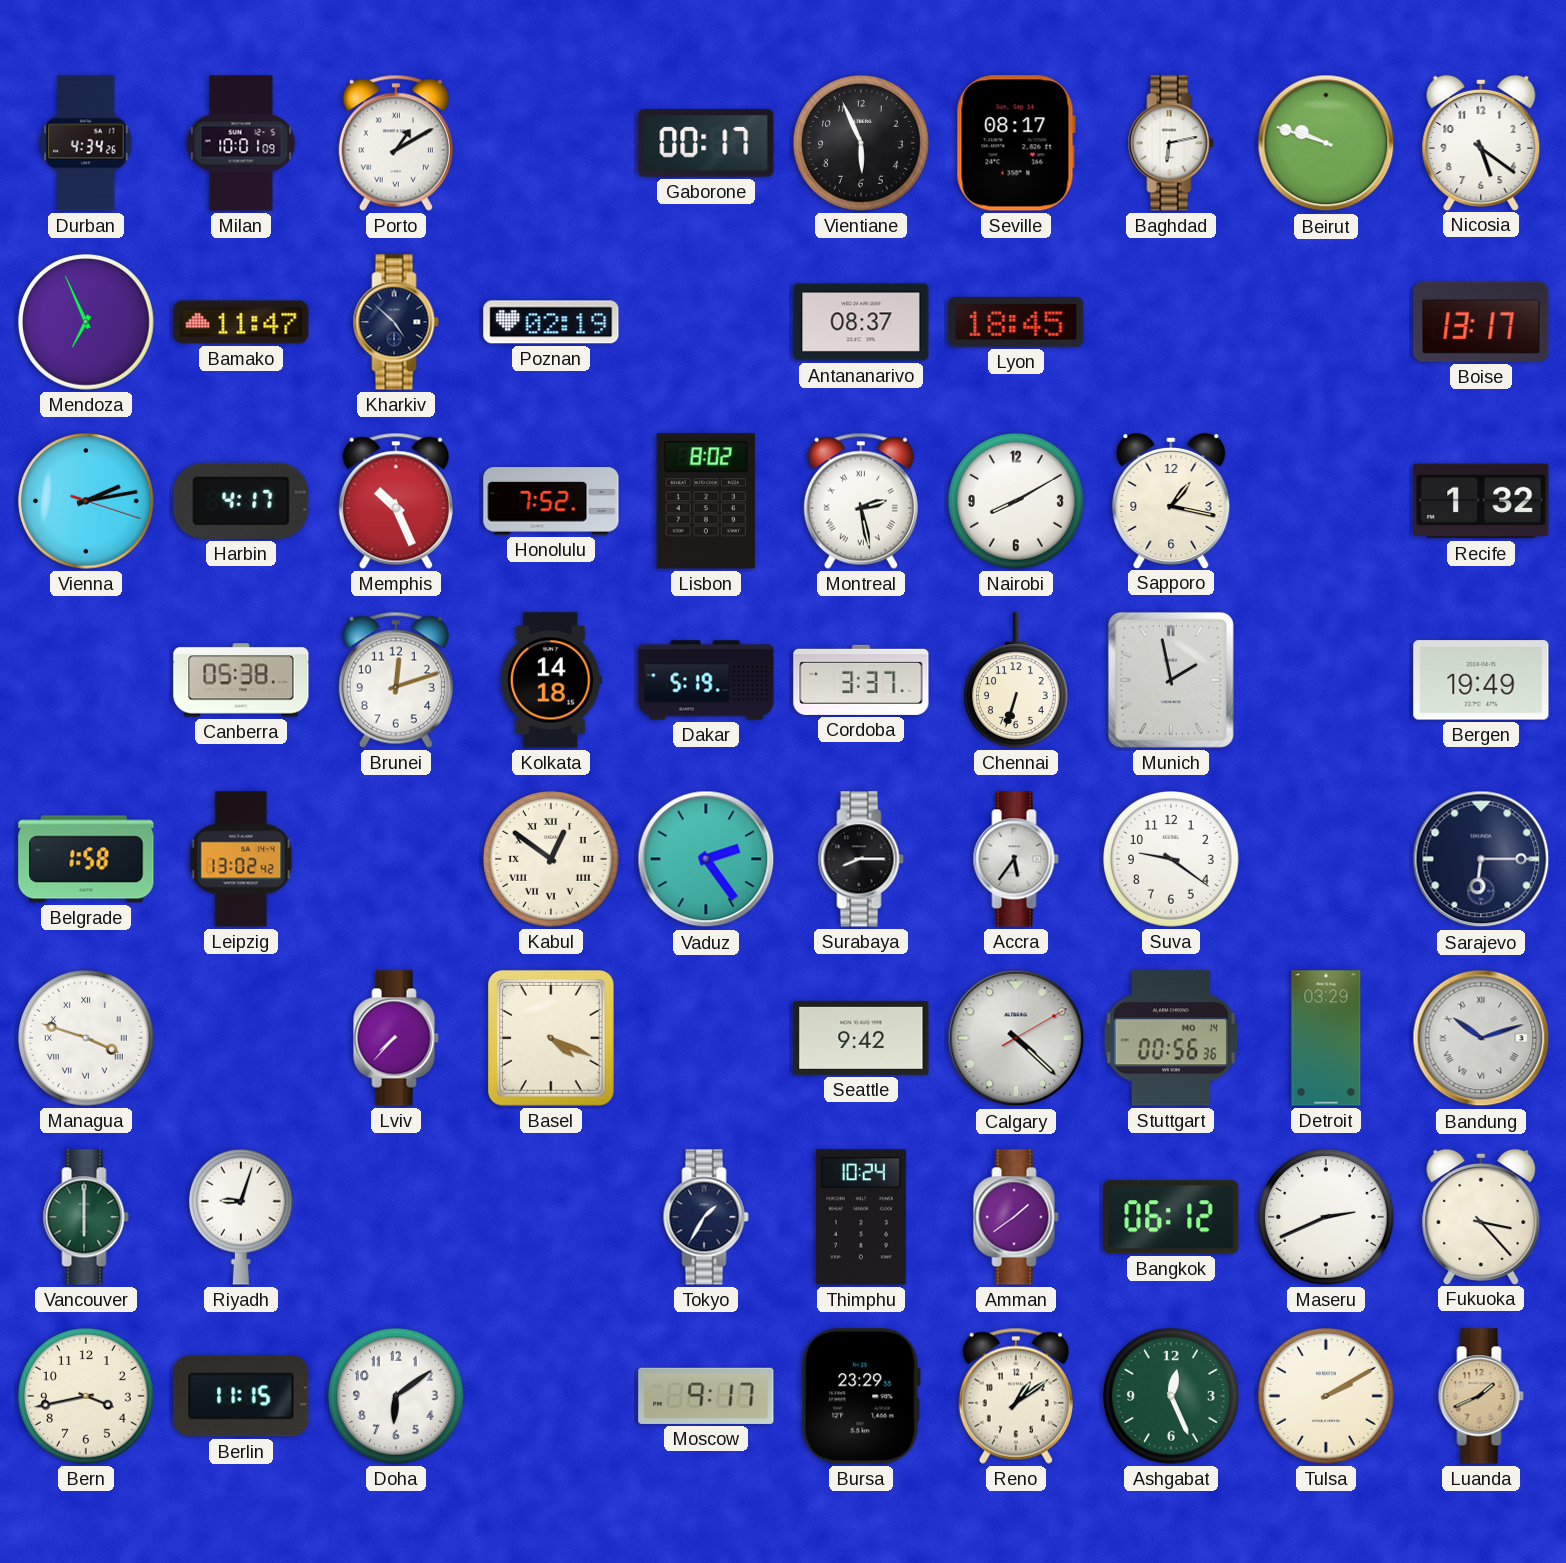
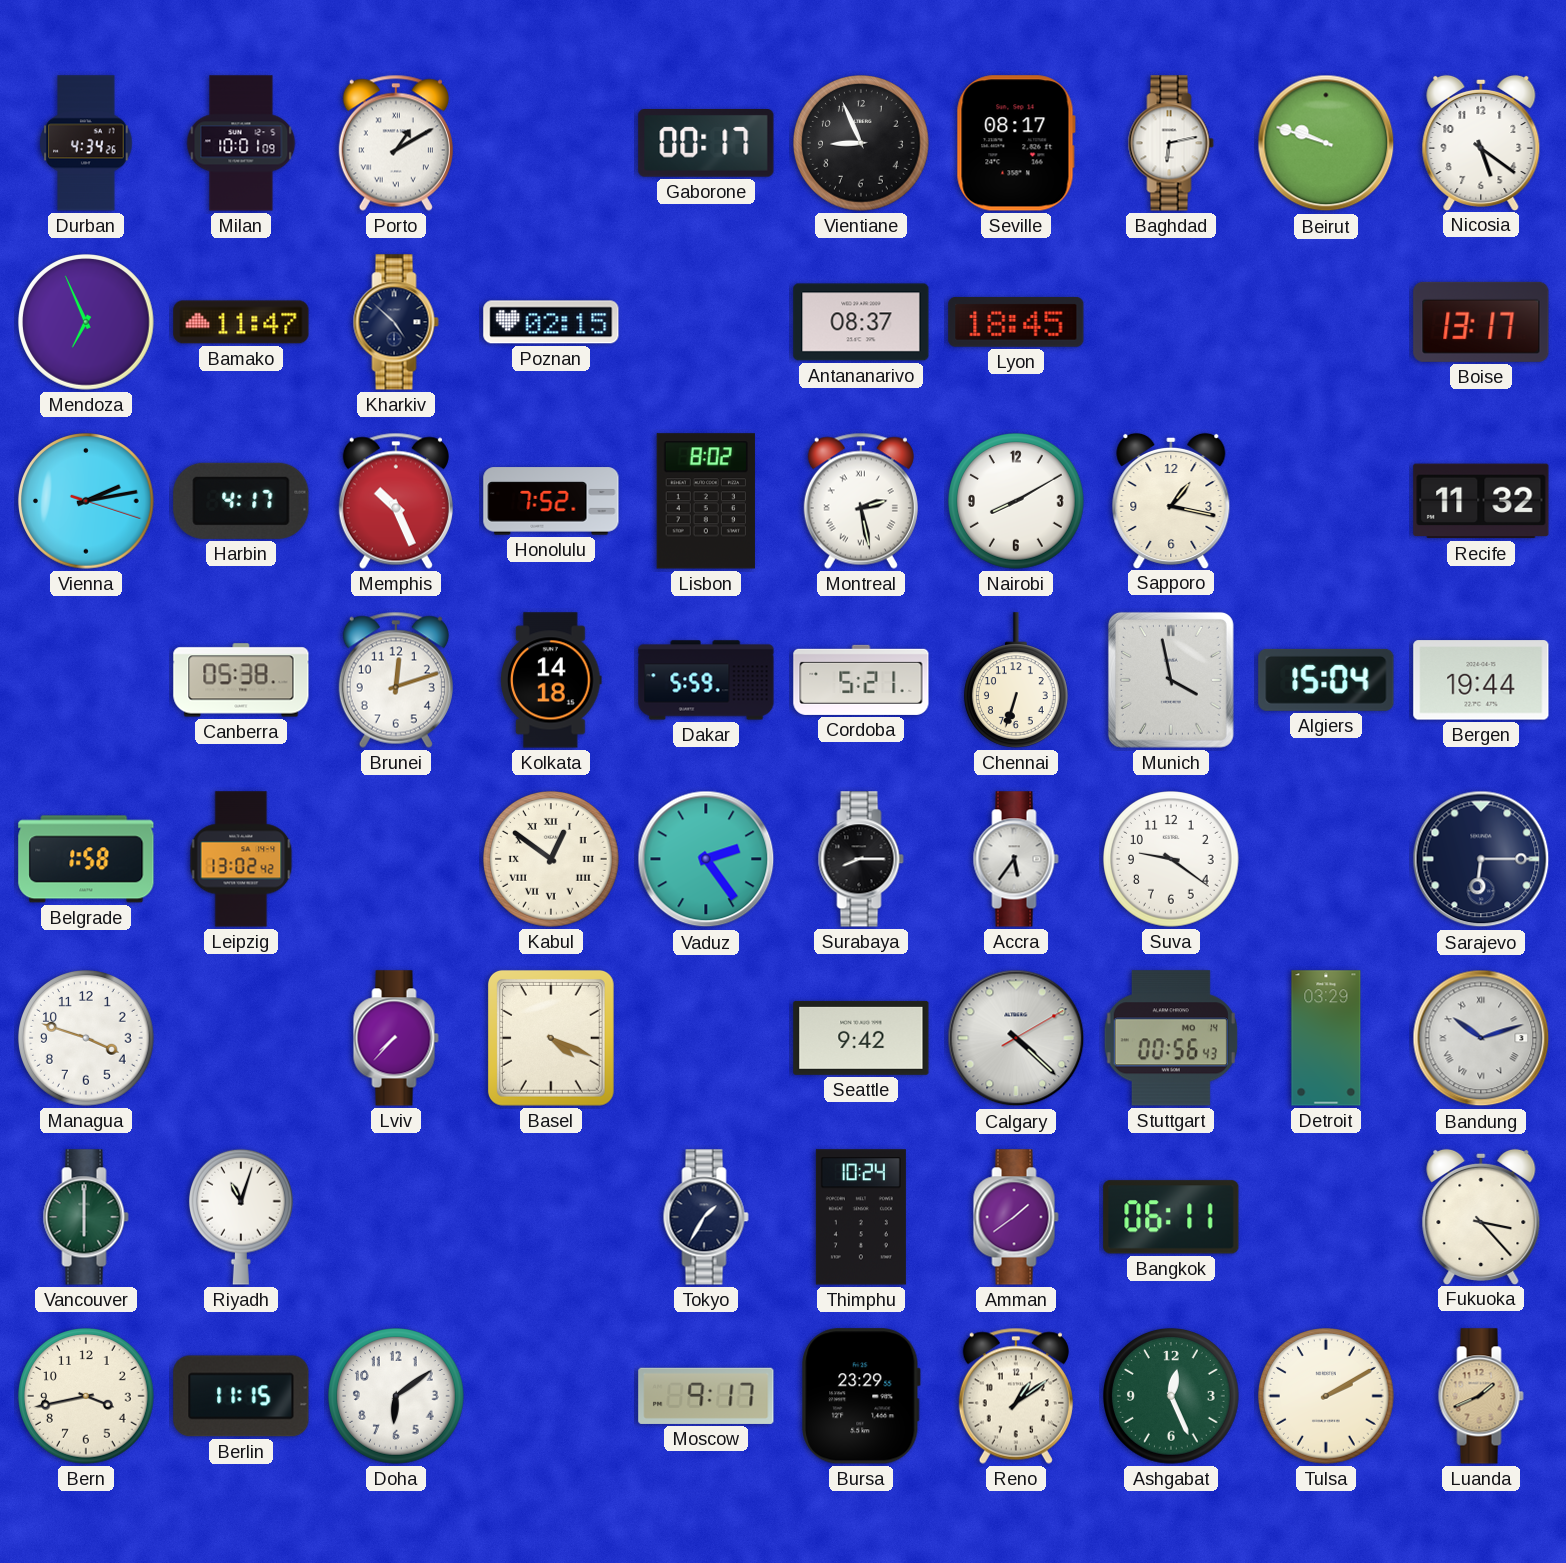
Vientiane: 5:56 -> 8:56 (862, 144)
Poznan: 02:19 -> 02:15 (551, 322)
Recife: 1:32 -> 11:32 (1481, 501)
Dakar: 5:19 -> 5:59 (706, 680)
Cordoba: 3:37 -> 5:21 (861, 680)
Munich: 1:58 -> 3:58 (1171, 680)
Algiers: none -> 15:04 (1326, 680)
Bergen: 19:49 -> 19:44 (1481, 680)
Managua numerals: Roman -> Arabic (87, 1039)
Stuttgart: 00:56:36 -> 00:56:43 (1171, 1038)
Riyadh: 9:03 -> 11:03 (241, 1217)
Bangkok: 06:12 -> 06:11 (1171, 1217)
Maseru: 2:41 -> none (1327, 1218)
